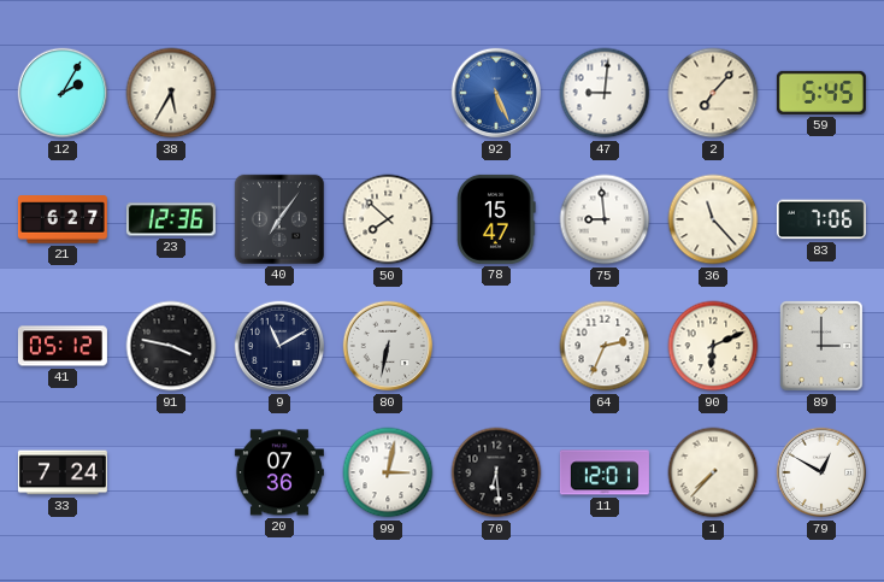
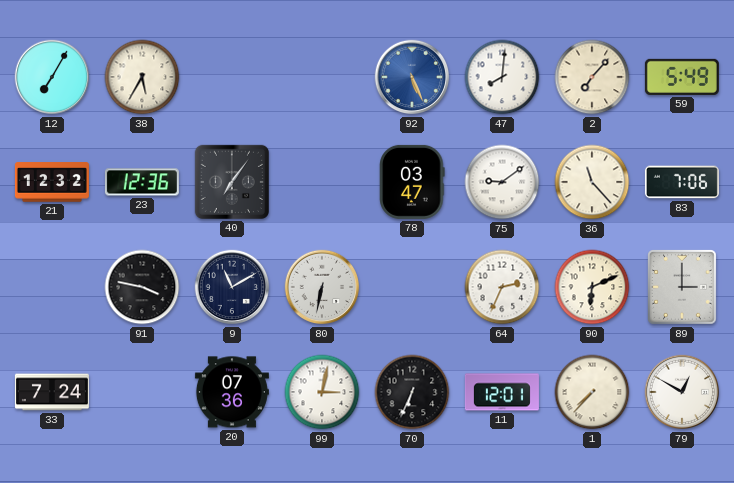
12: 2:05 -> 7:05 (52, 77)
47: 9:01 -> 8:01 (502, 77)
59: 5:45 -> 5:49 (682, 77)
21: 6:27 -> 12:32 (52, 182)
50: 7:52 -> none (388, 219)
78: 15:47 -> 03:47 (412, 182)
75: 8:59 -> 9:09 (502, 182)
41: 05:12 -> none (63, 346)
70: 6:29 -> 6:34 (412, 392)
